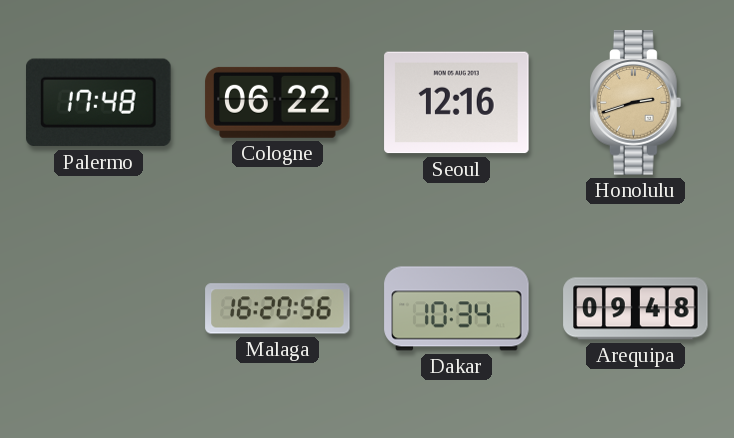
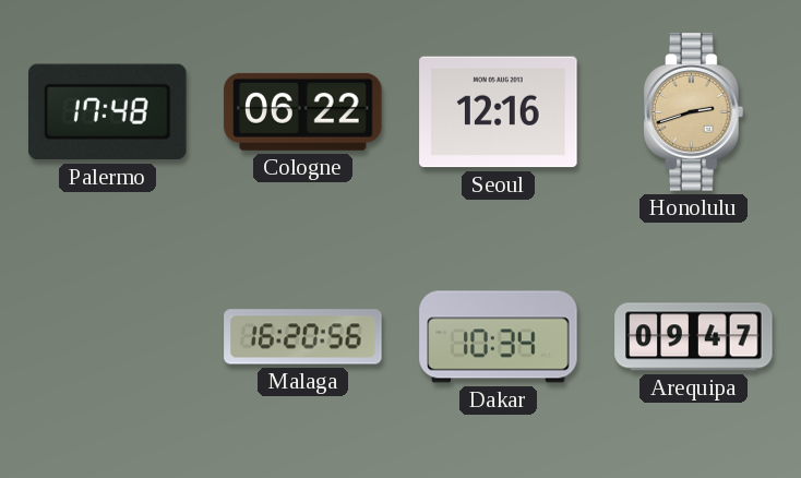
Arequipa: 09:48 -> 09:47 (694, 337)
